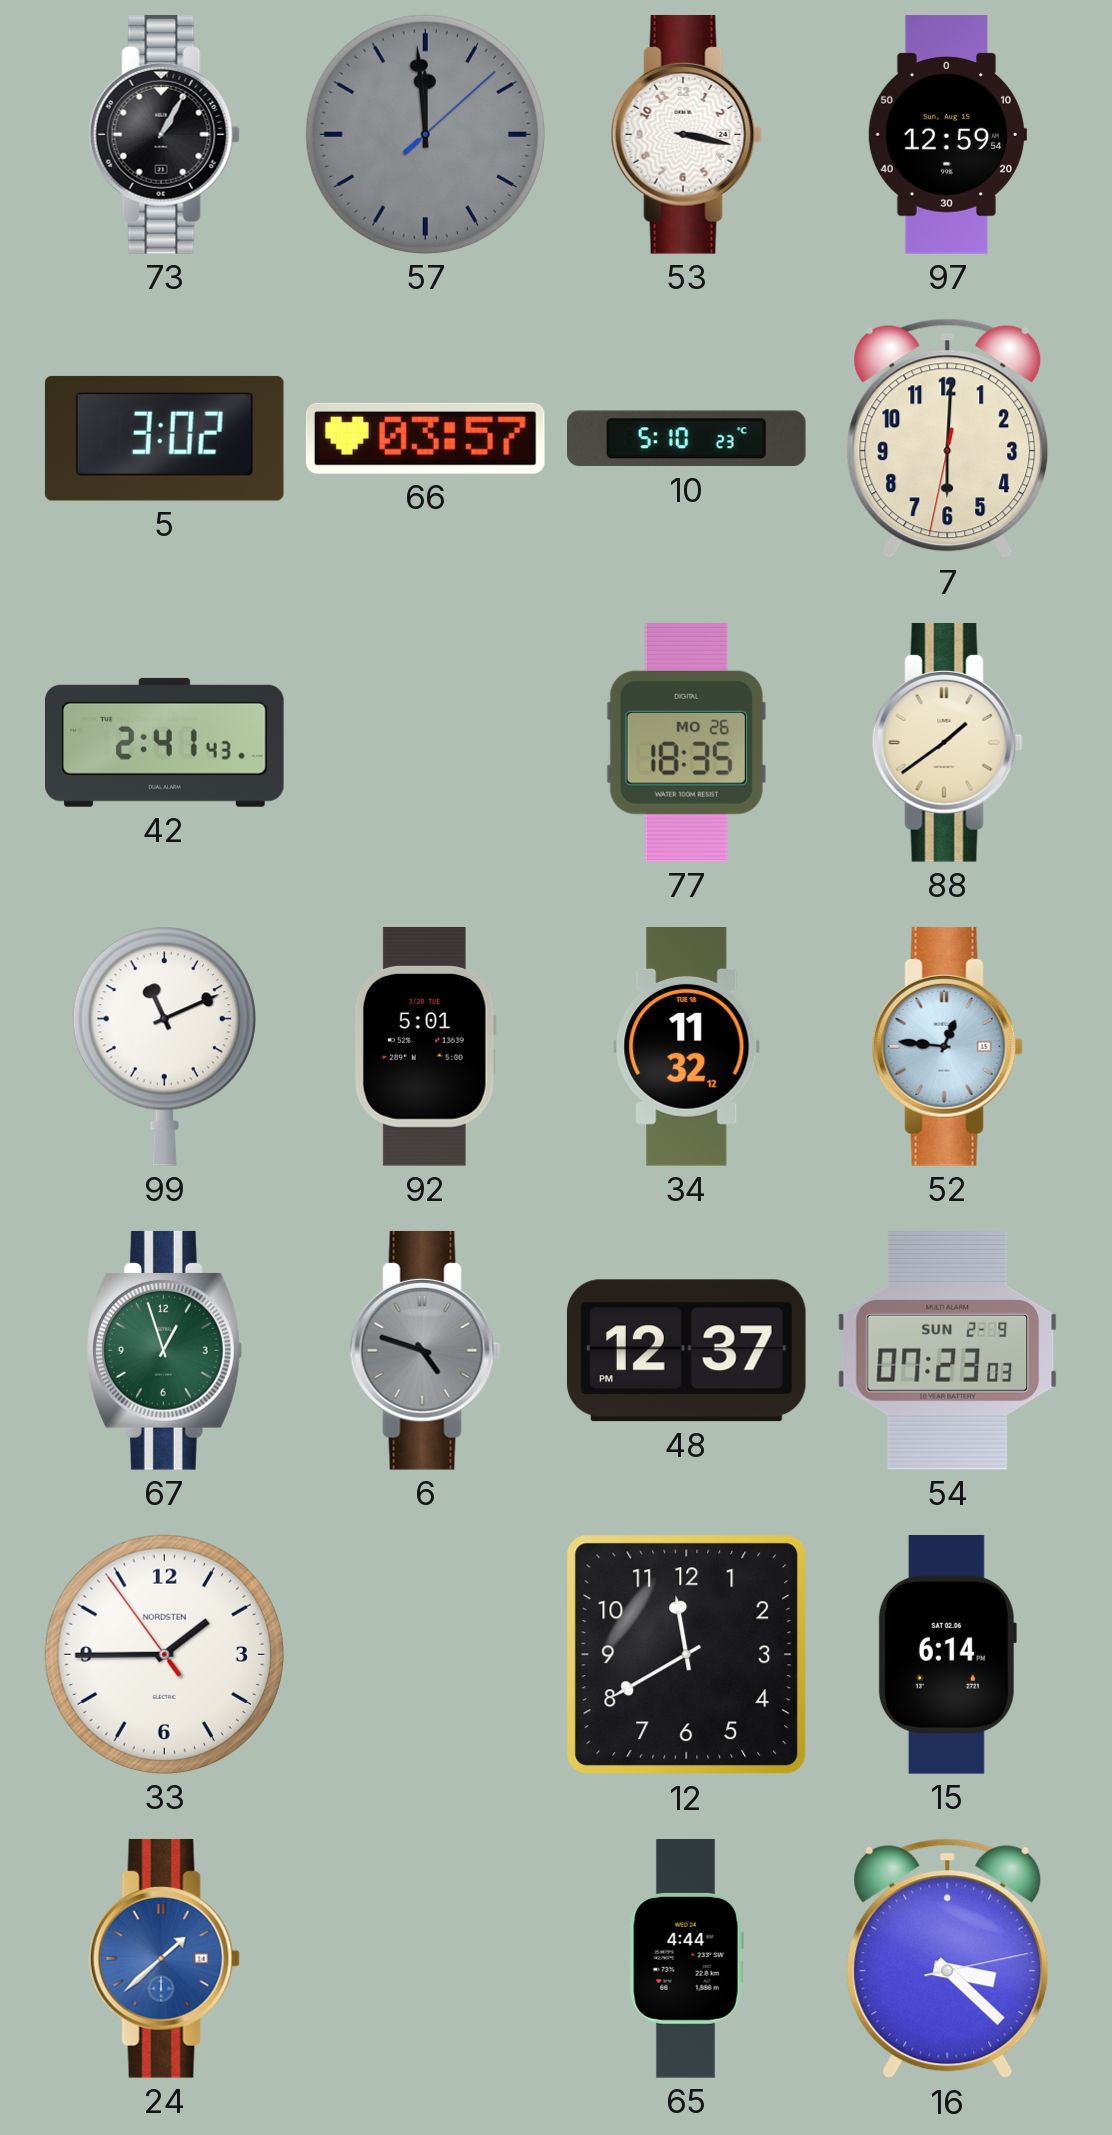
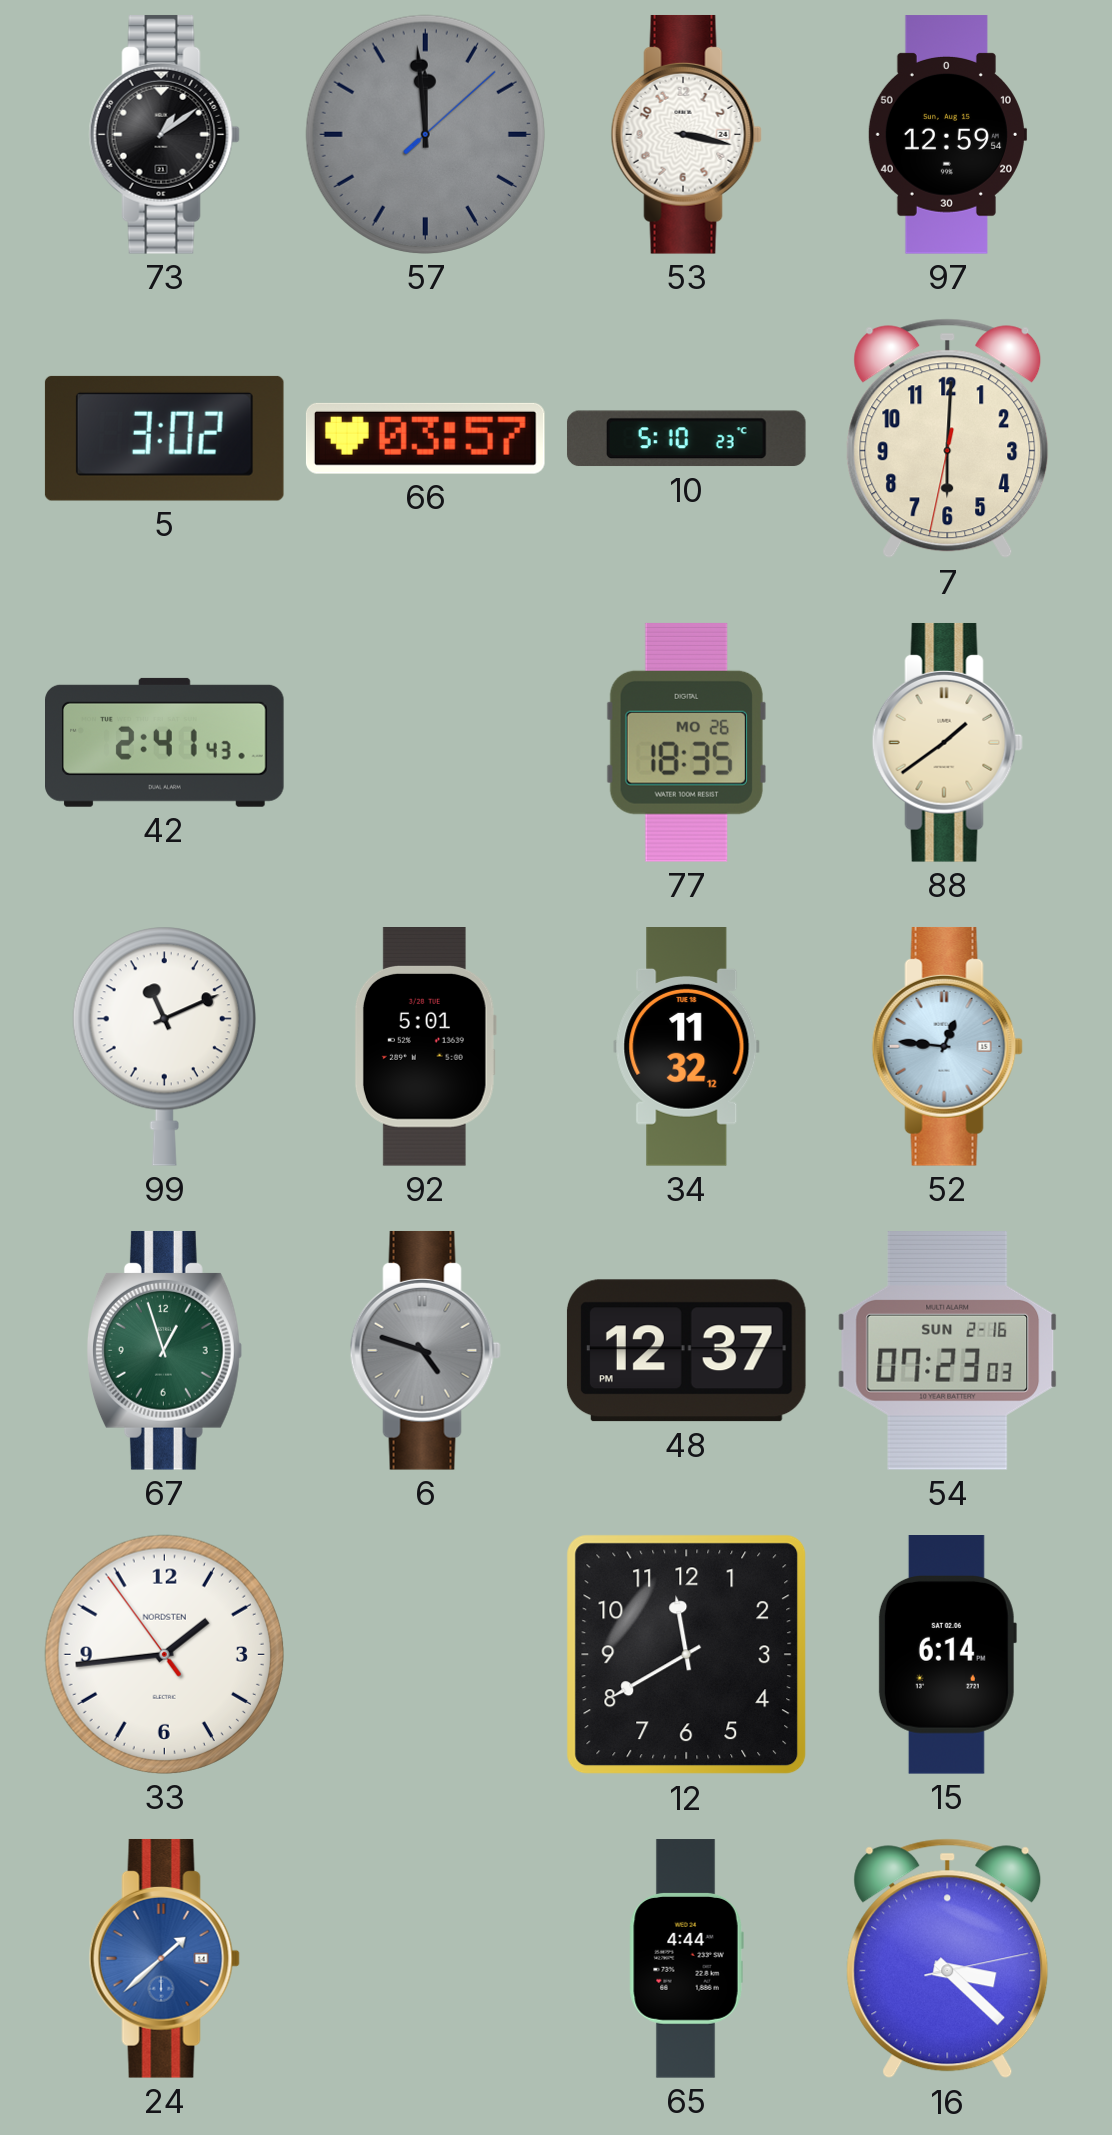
73: 1:05 -> 1:09 (164, 134)
54 date: SUN 2-9 -> SUN 2-16 (948, 1350)
33: 1:44 -> 1:43 (164, 1654)
